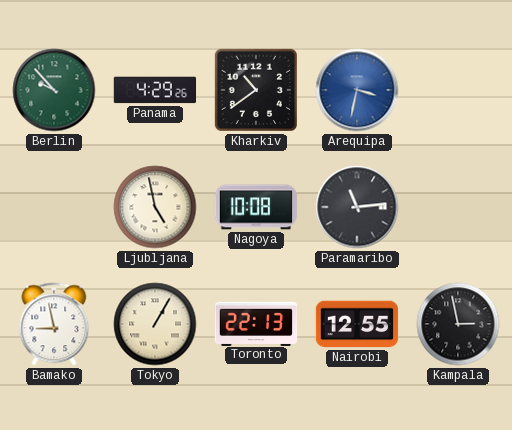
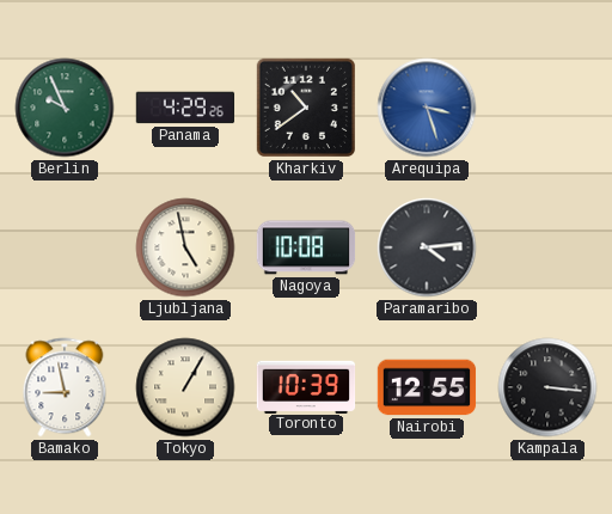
Berlin: 9:53 -> 9:56 (65, 108)
Arequipa: 3:32 -> 3:27 (427, 108)
Paramaribo: 11:14 -> 4:14 (427, 247)
Toronto: 22:13 -> 10:39 (306, 386)
Kampala: 2:58 -> 3:16 (547, 387)
